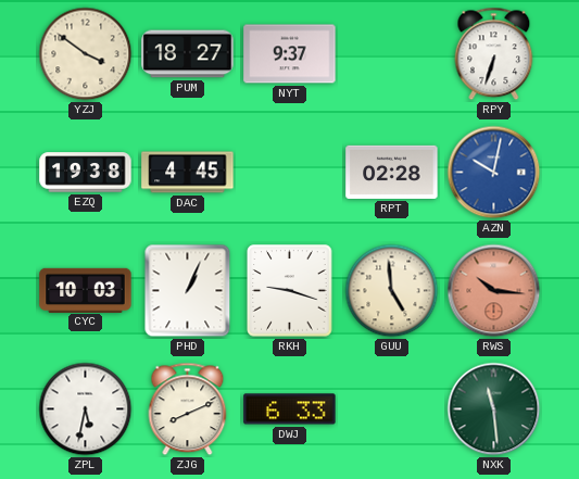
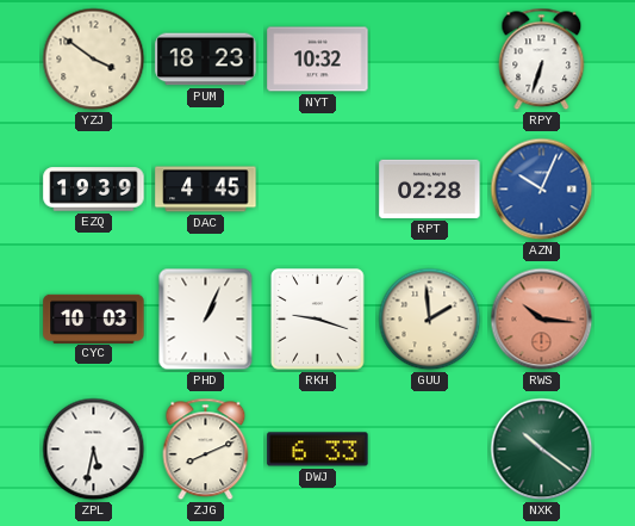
PUM: 18:27 -> 18:23 (206, 60)
NYT: 9:37 -> 10:32 (318, 60)
EZQ: 19:38 -> 19:39 (94, 190)
AZN: 10:02 -> 10:04 (542, 190)
GUU: 4:59 -> 1:59 (430, 320)
NXK: 11:29 -> 10:21 (542, 450)
